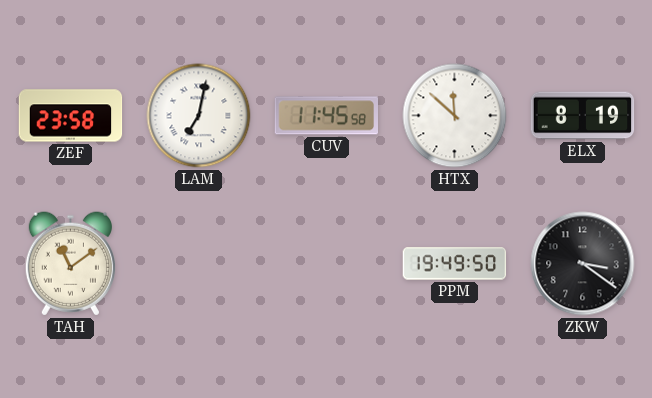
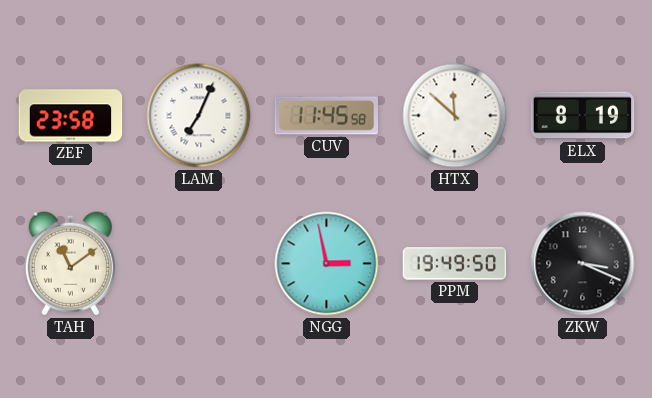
LAM: 7:02 -> 7:04 (199, 116)
NGG: none -> 2:58 (327, 264)
ZKW: 3:21 -> 3:19 (583, 264)
